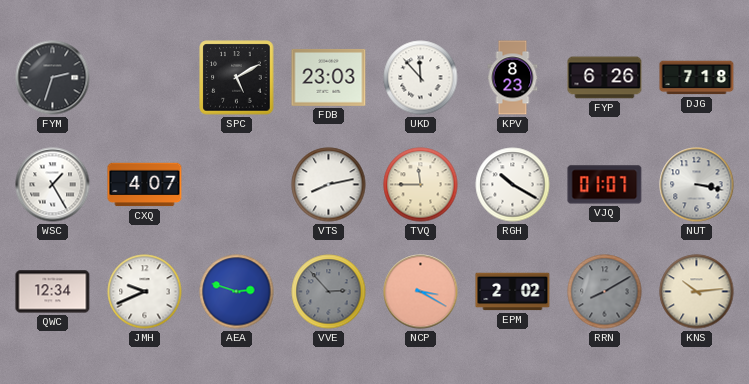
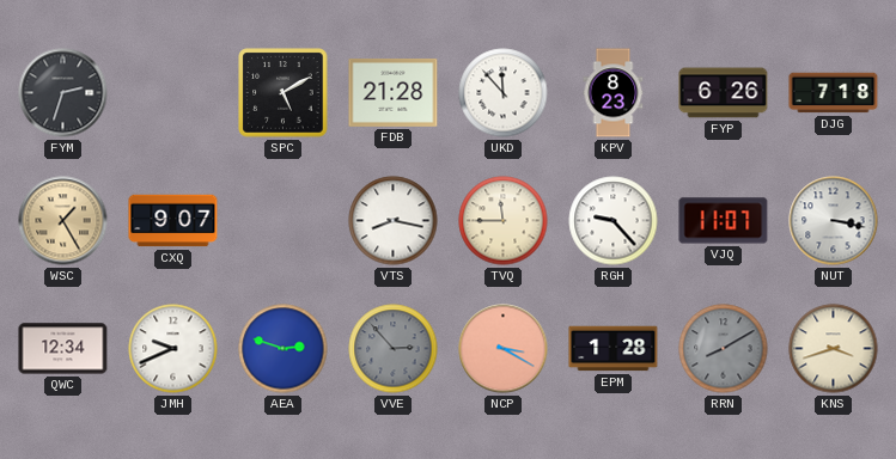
FDB: 23:03 -> 21:28 (394, 92)
WSC dial: white -> champagne (63, 221)
CXQ: 4:07 -> 9:07 (173, 221)
VTS: 8:13 -> 8:17 (394, 221)
RGH: 10:20 -> 9:23 (614, 221)
VJQ: 01:07 -> 11:07 (724, 221)
EPM: 2:02 -> 1:28 (614, 349)
KNS: 10:14 -> 3:42 (834, 349)
